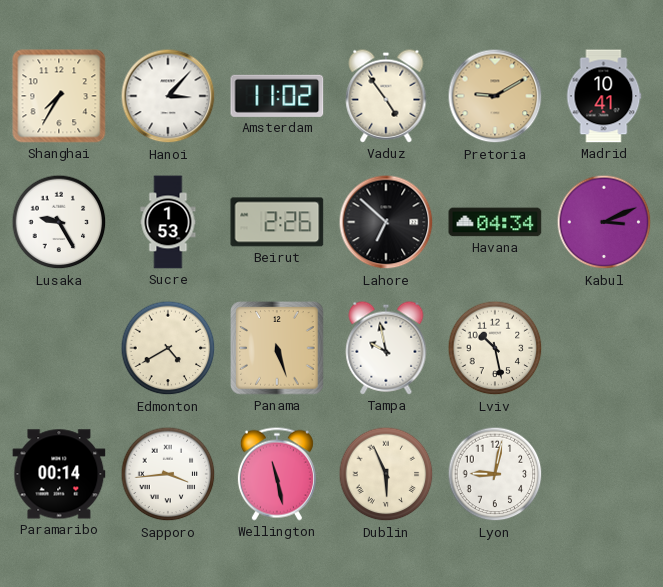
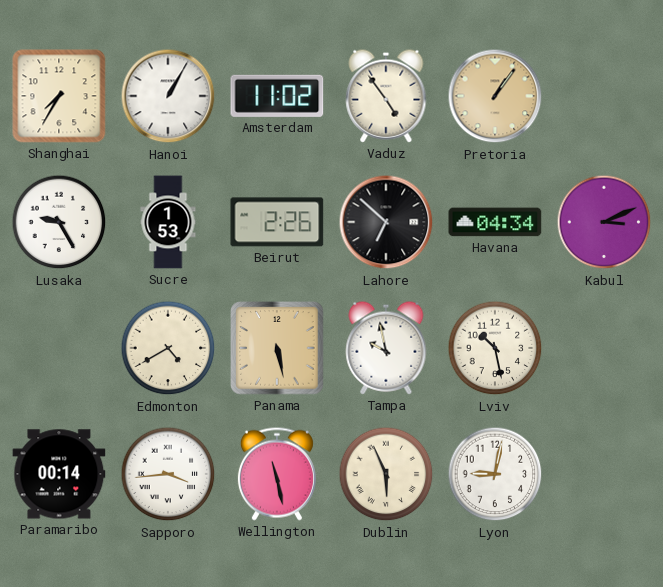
Hanoi: 3:07 -> 1:05 (168, 96)
Pretoria: 9:10 -> 1:06 (495, 96)
Madrid: 10:41 -> none (604, 96)
Panama: 5:27 -> 5:28 (277, 348)
